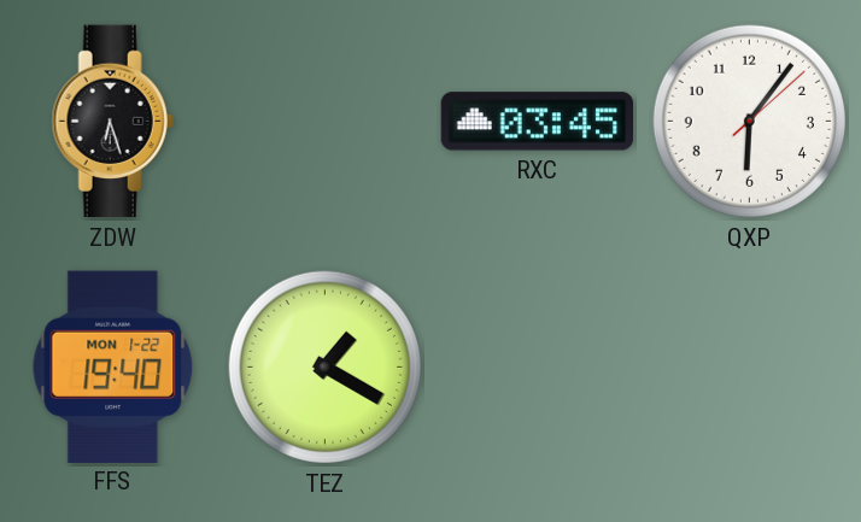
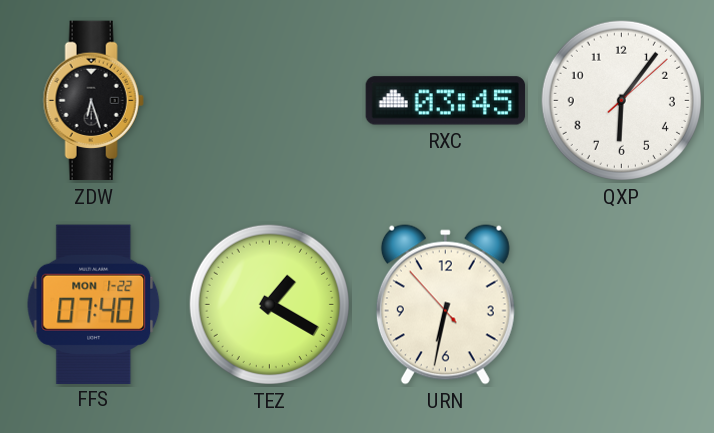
FFS: 19:40 -> 07:40 (94, 304)
URN: none -> 6:31 (445, 305)
